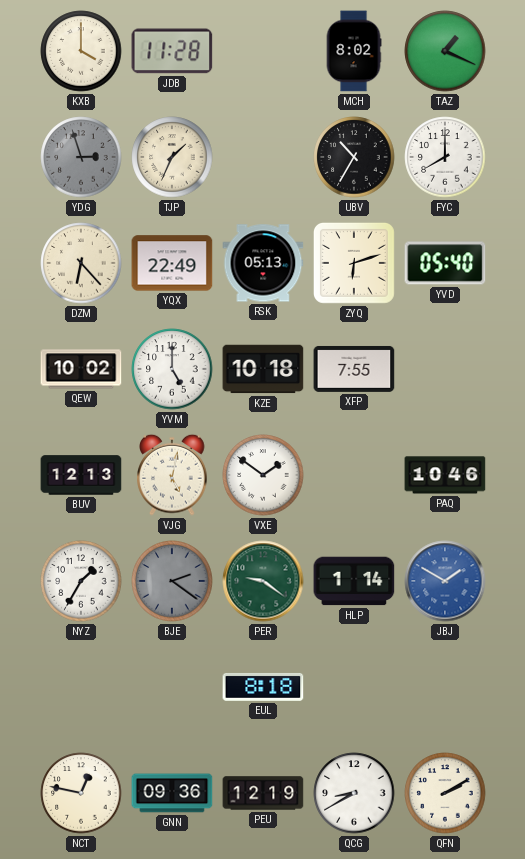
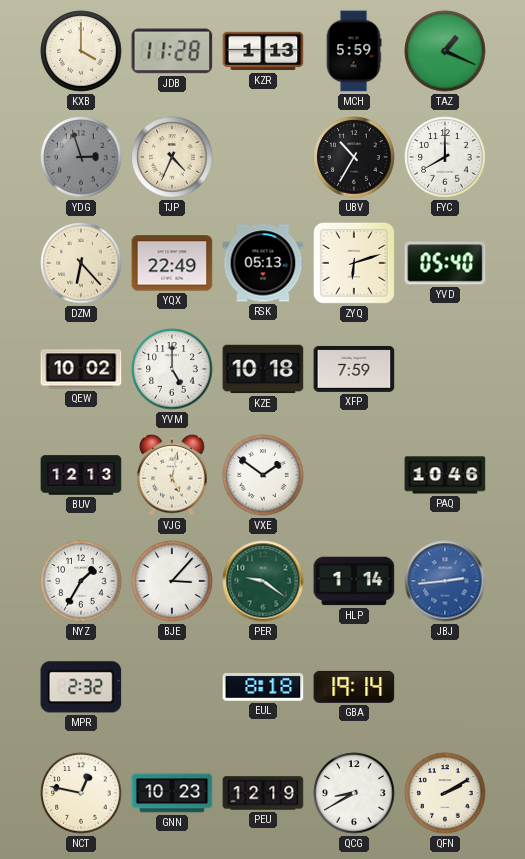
KZR: none -> 1:13 (263, 51)
MCH: 8:02 -> 5:59 (354, 51)
TJP: 1:34 -> 4:34 (172, 157)
XFP: 7:55 -> 7:59 (354, 369)
BJE: 2:21 -> 3:07 (172, 581)
BJE dial: grey -> white (172, 581)
JBJ: 1:50 -> 2:44 (445, 581)
MPR: none -> 2:32 (81, 687)
GBA: none -> 19:14 (354, 687)
GNN: 09:36 -> 10:23 (172, 793)
